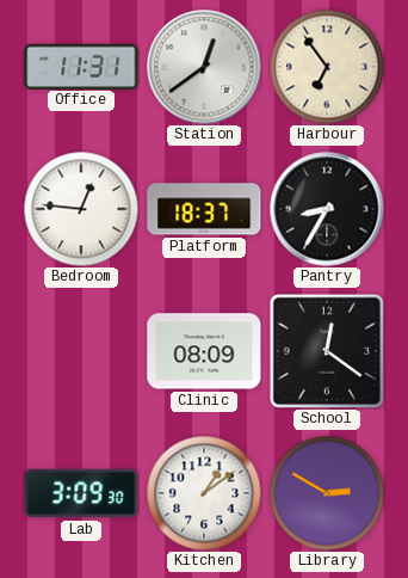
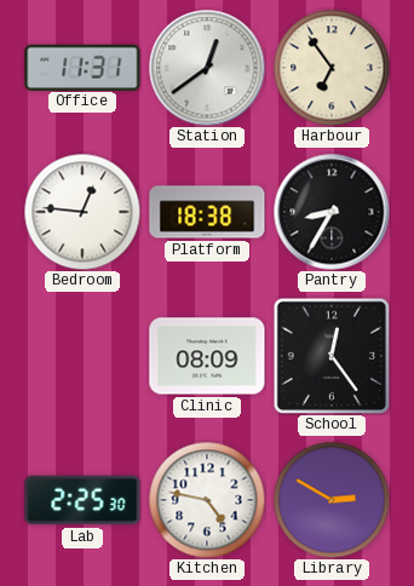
Platform: 18:37 -> 18:38 (207, 212)
School: 12:21 -> 12:24 (330, 355)
Lab: 3:09 -> 2:25 (82, 500)
Kitchen: 1:09 -> 4:47 (207, 500)
